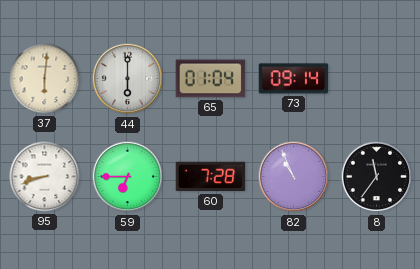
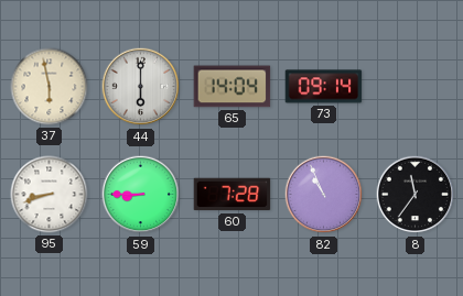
37: 6:01 -> 5:58 (50, 87)
65: 01:04 -> 14:04 (233, 87)
59: 6:45 -> 8:45 (141, 195)
